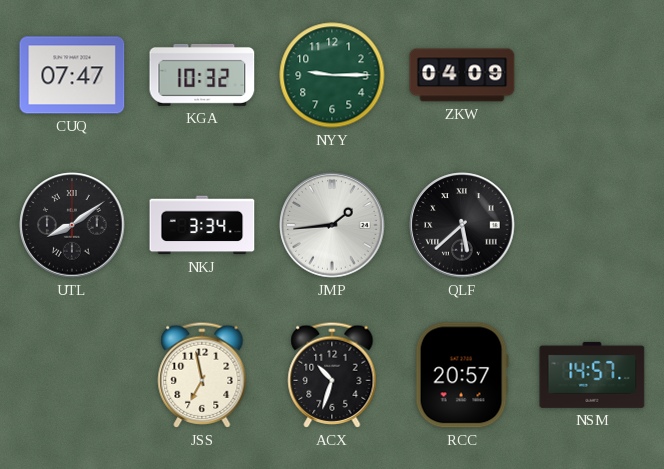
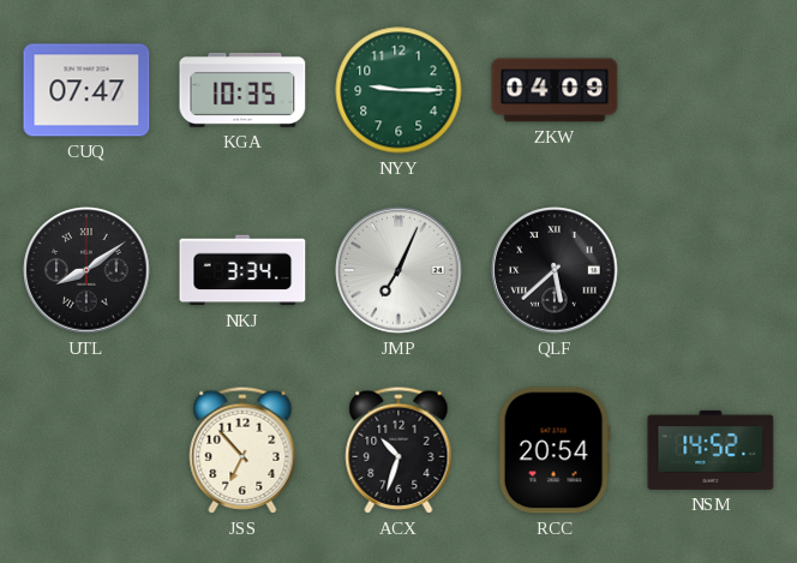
KGA: 10:32 -> 10:35 (242, 90)
JMP: 1:44 -> 7:04 (398, 270)
JSS: 6:58 -> 6:53 (242, 450)
RCC: 20:57 -> 20:54 (555, 450)
NSM: 14:57 -> 14:52 (711, 450)
